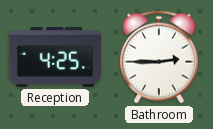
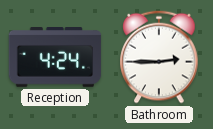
Reception: 4:25 -> 4:24 (55, 58)
